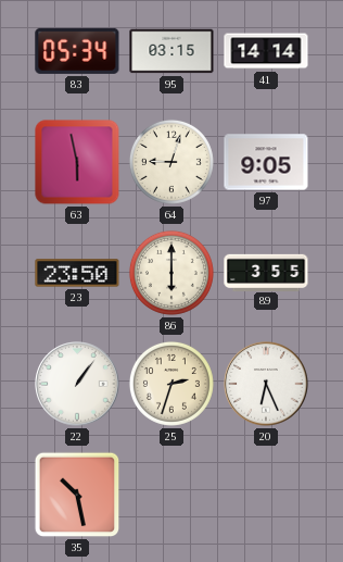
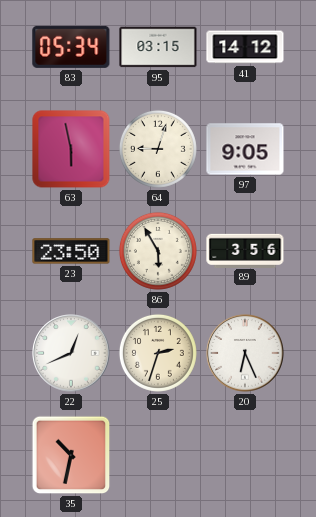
41: 14:14 -> 14:12 (245, 47)
86: 6:00 -> 5:55 (158, 251)
89: 3:55 -> 3:56 (245, 250)
22: 1:06 -> 12:41 (71, 353)
35: 10:28 -> 10:32 (71, 455)
